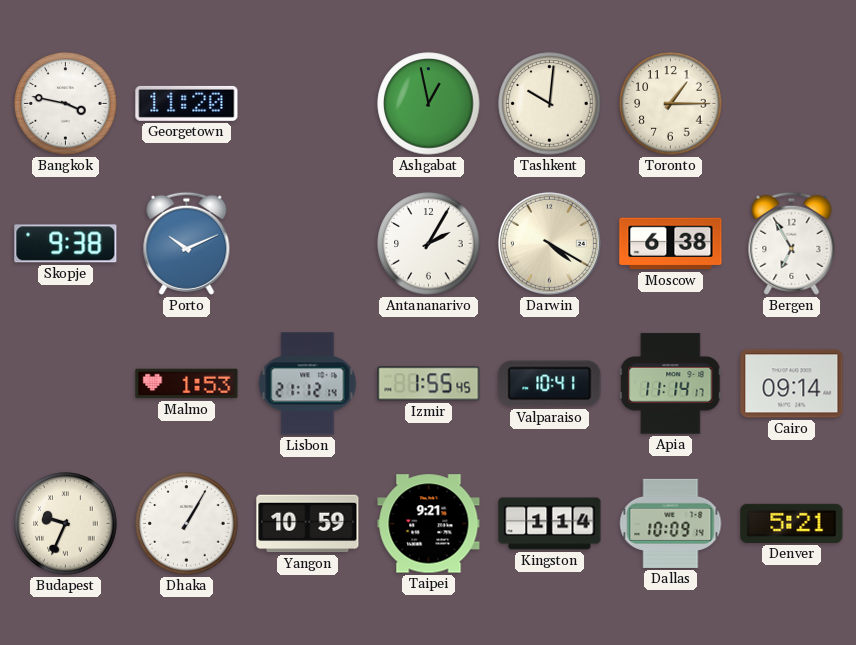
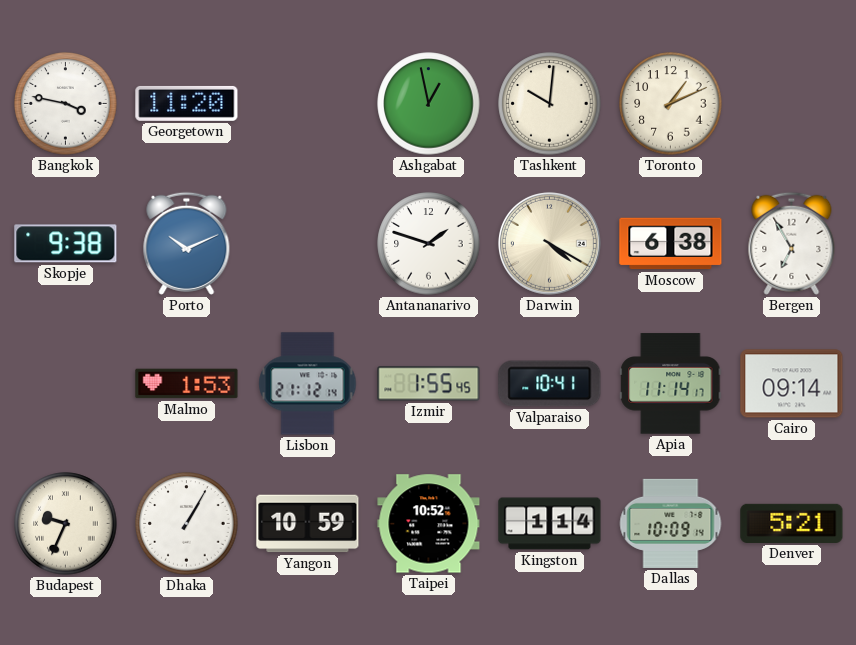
Toronto: 1:15 -> 1:11 (671, 104)
Antananarivo: 2:05 -> 1:48 (429, 244)
Taipei: 9:21 -> 10:52 (429, 524)
